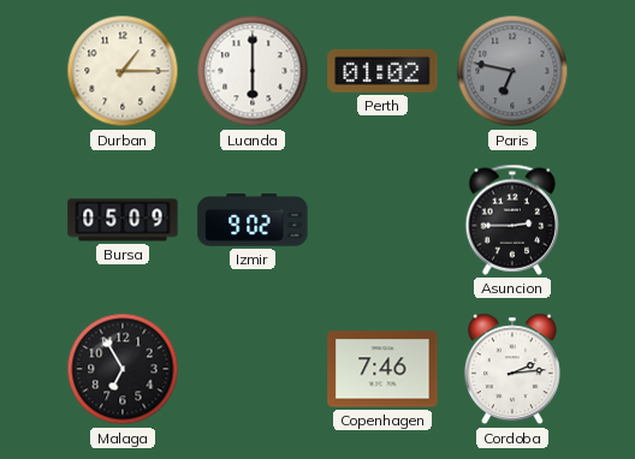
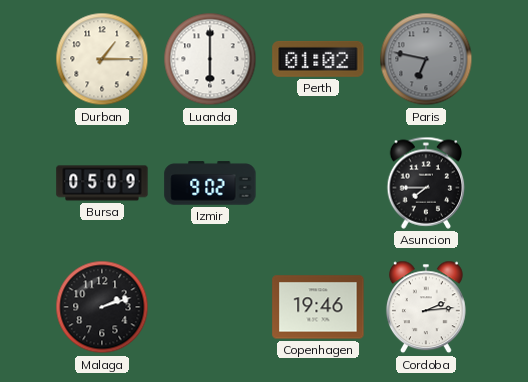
Asuncion: 2:45 -> 7:45 (426, 183)
Malaga: 6:55 -> 2:12 (102, 307)
Copenhagen: 7:46 -> 19:46 (318, 307)
